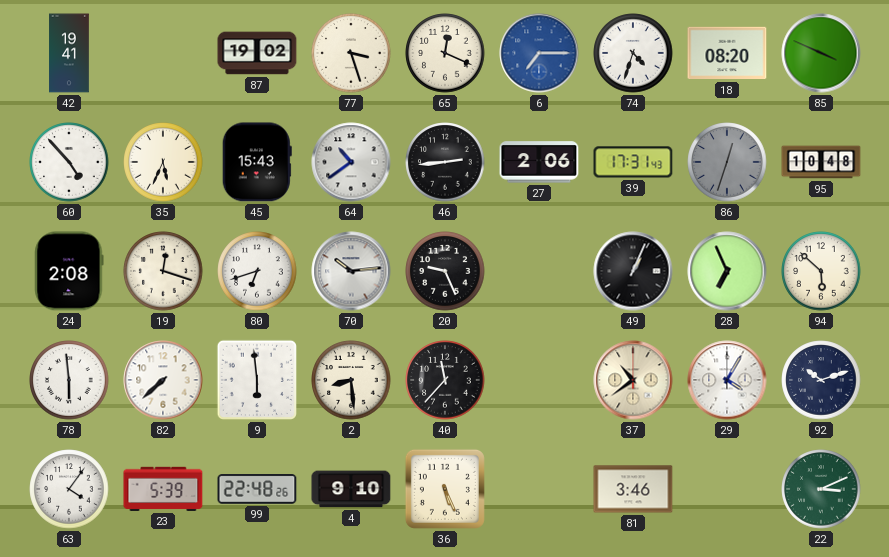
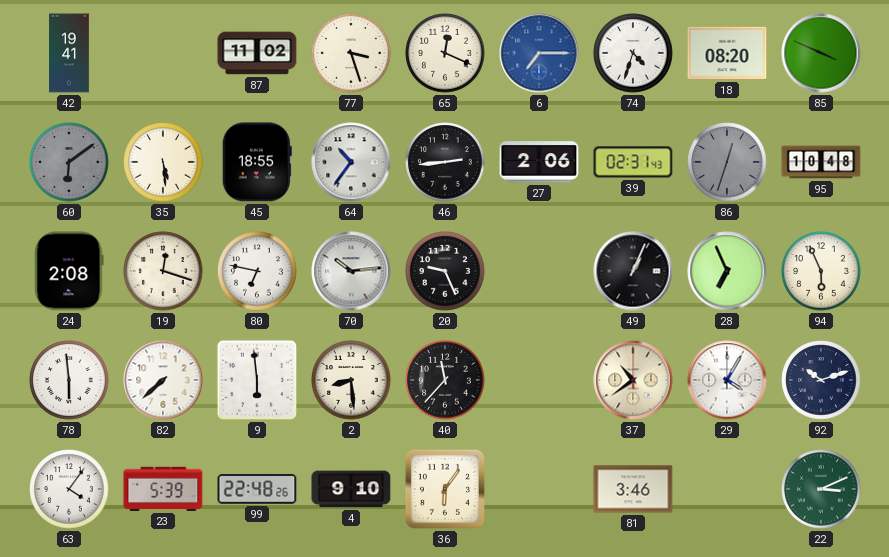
87: 19:02 -> 11:02 (257, 53)
60: 4:53 -> 6:09 (69, 162)
60 dial: white -> grey (69, 162)
35: 5:34 -> 5:29 (163, 162)
45: 15:43 -> 18:55 (257, 162)
64: 10:39 -> 10:36 (351, 162)
39: 17:31 -> 02:31 (633, 162)
80: 6:42 -> 6:47 (257, 271)
94: 5:52 -> 5:56 (821, 271)
36: 5:26 -> 6:06 (445, 489)
